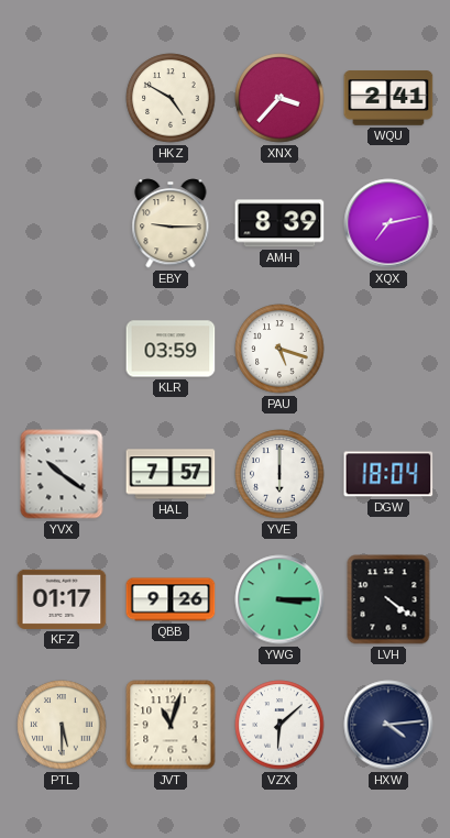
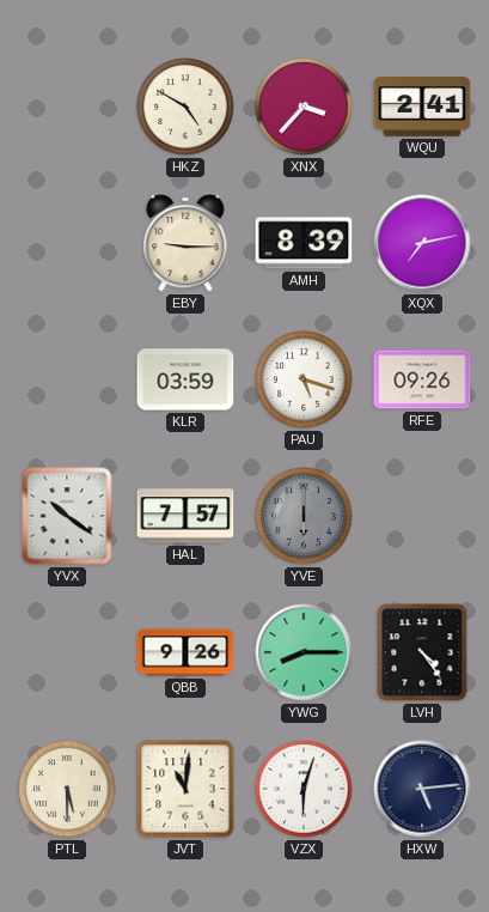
RFE: none -> 09:26 (422, 379)
YVE dial: white -> grey (304, 516)
DGW: 18:04 -> none (388, 474)
KFZ: 01:17 -> none (62, 599)
YWG: 3:15 -> 8:15 (304, 652)
LVH: 4:21 -> 4:24 (422, 652)
JVT: 11:03 -> 11:01 (185, 789)
VZX: 6:08 -> 6:03 (304, 789)
HXW: 4:14 -> 5:14 (422, 789)
